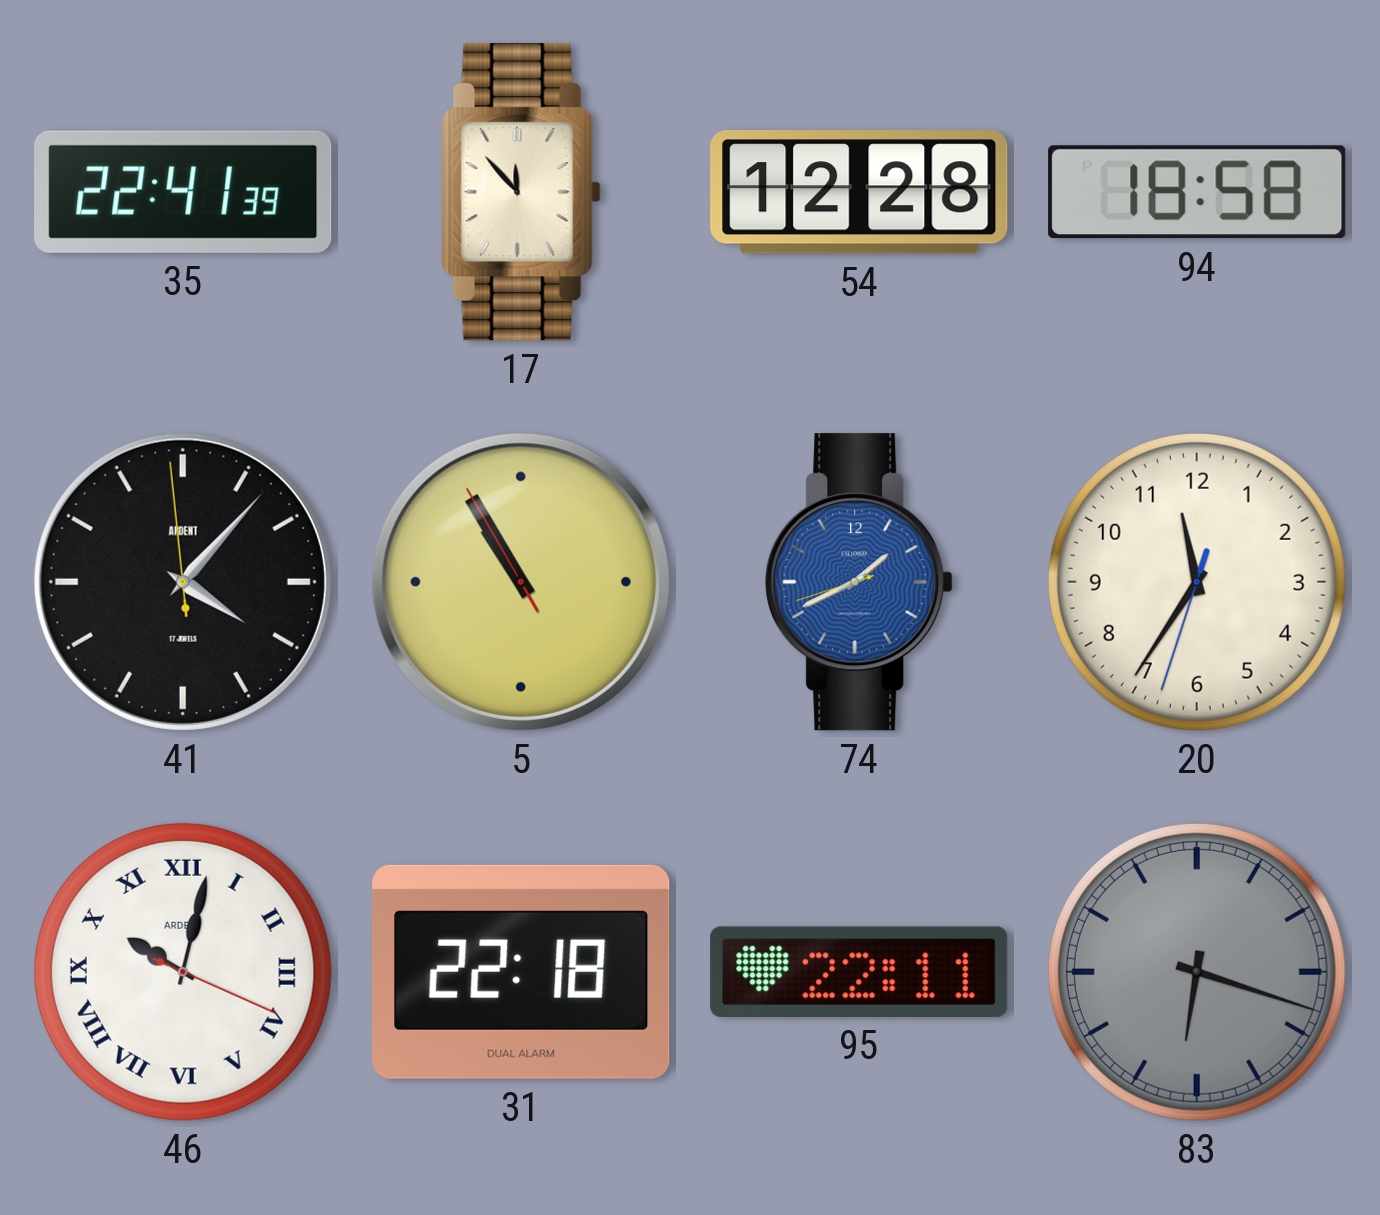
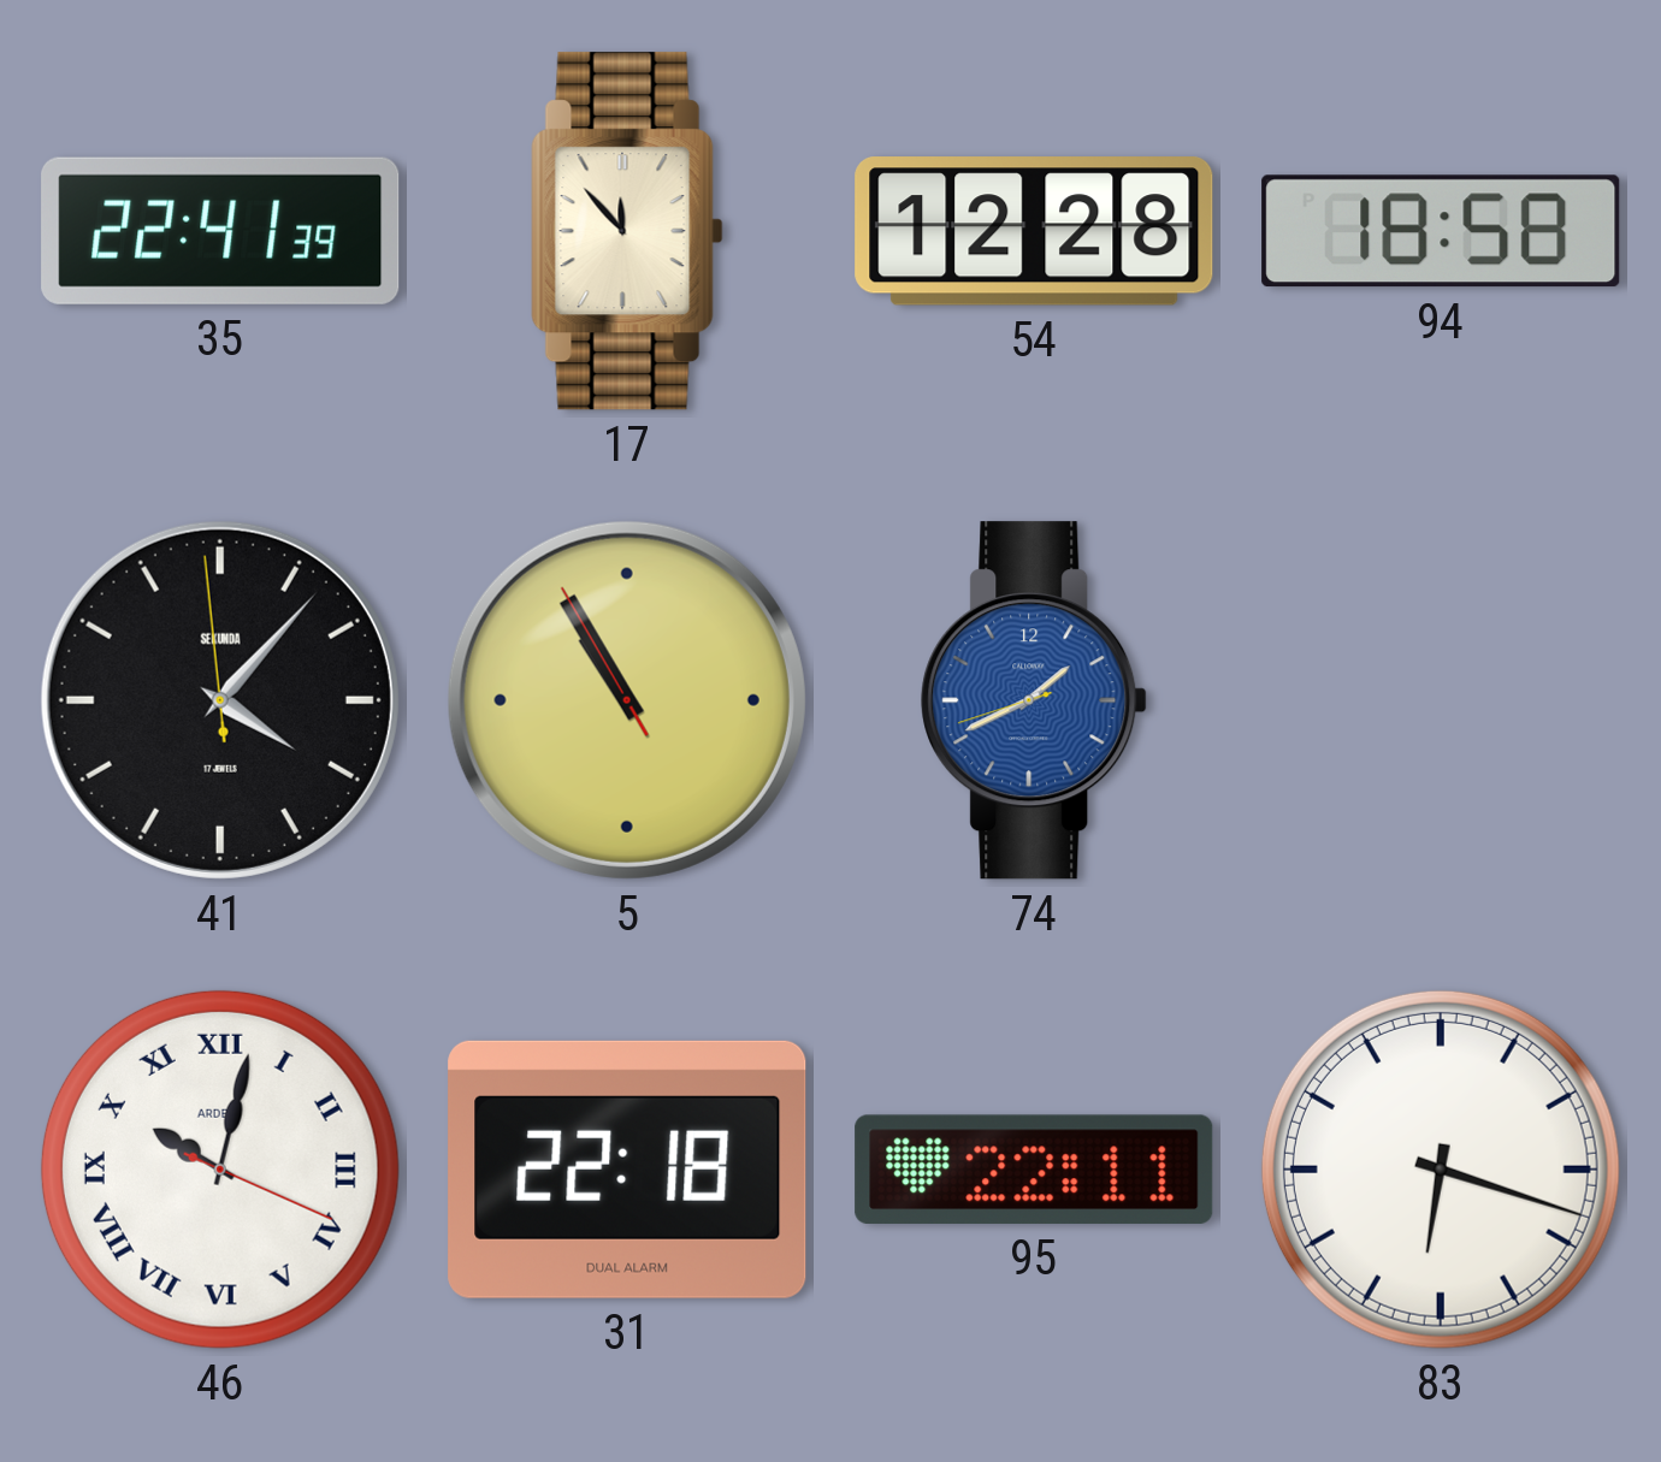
41 brand: ARDENT -> SEKUNDA (220, 700)
20: 11:35 -> none (1197, 582)
83 dial: grey -> white (1441, 1170)
